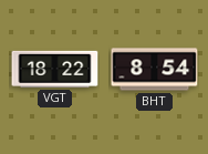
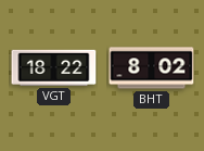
BHT: 8:54 -> 8:02 (152, 68)
